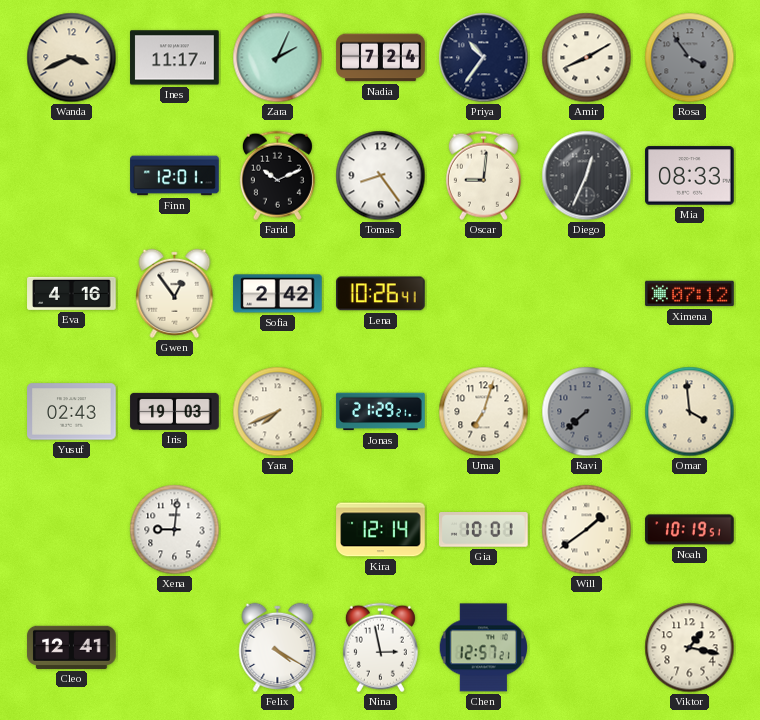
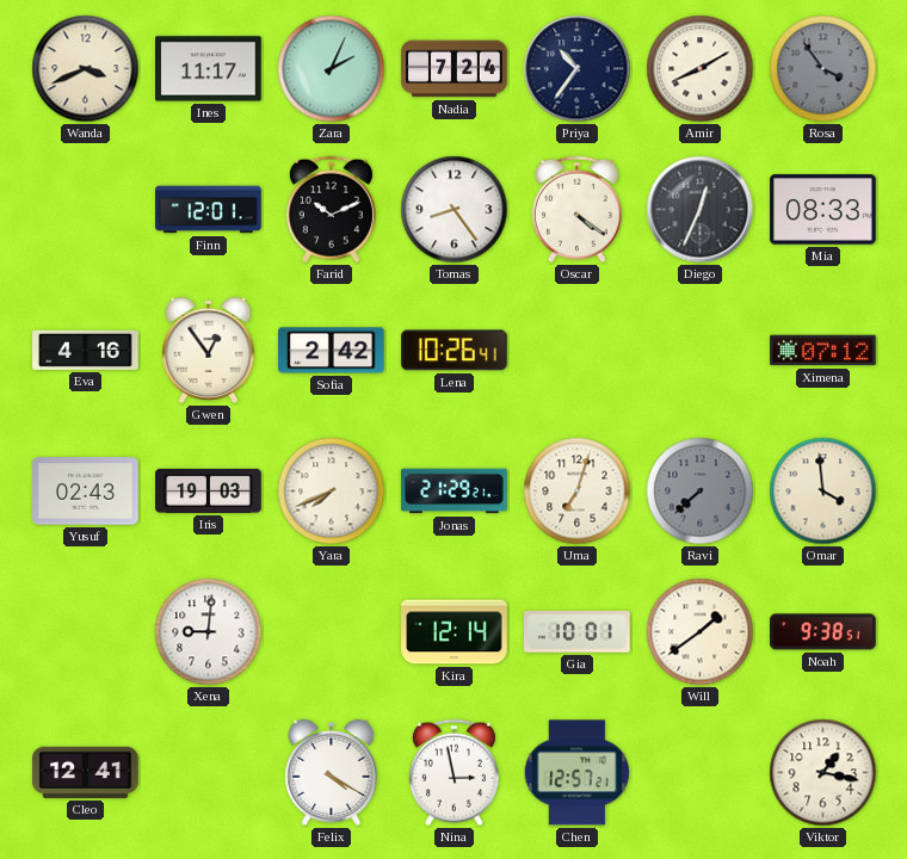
Oscar: 9:01 -> 4:21 (576, 210)
Noah: 10:19 -> 9:38 (823, 632)
